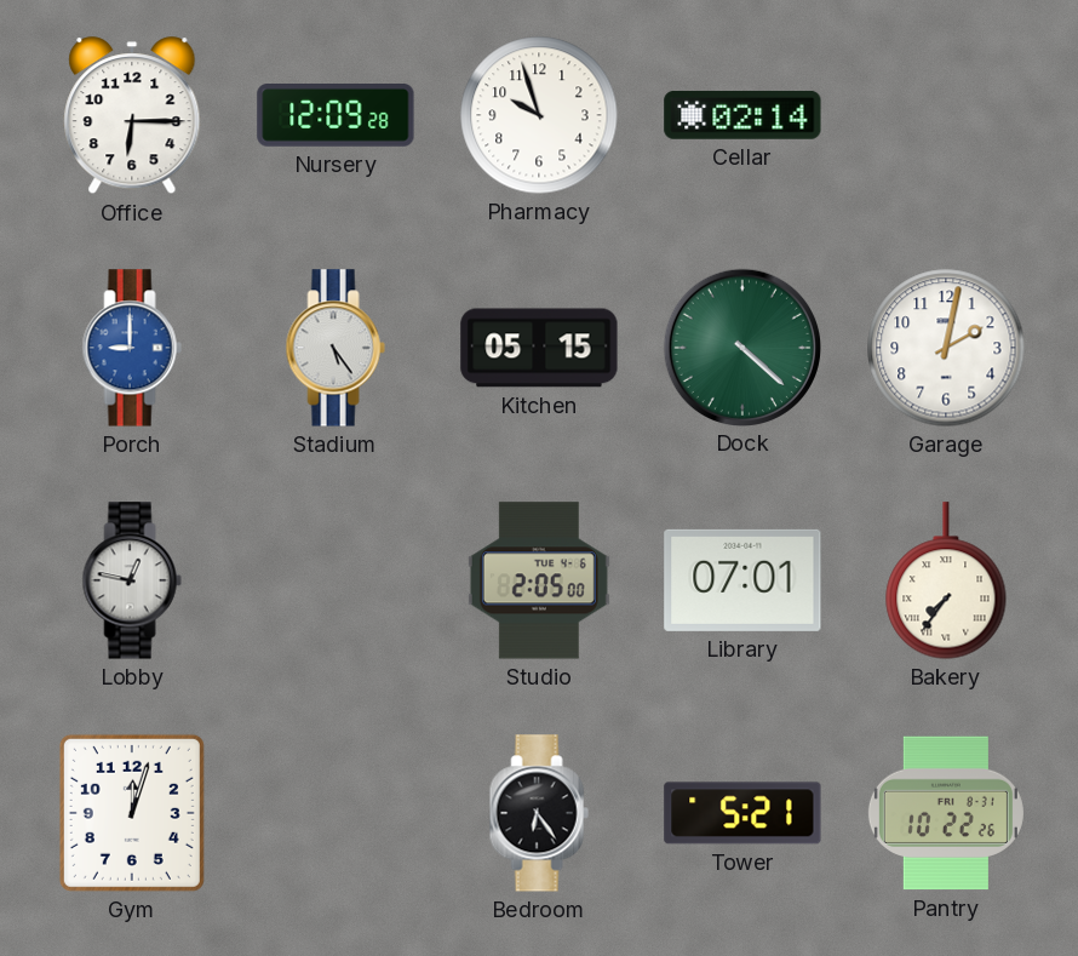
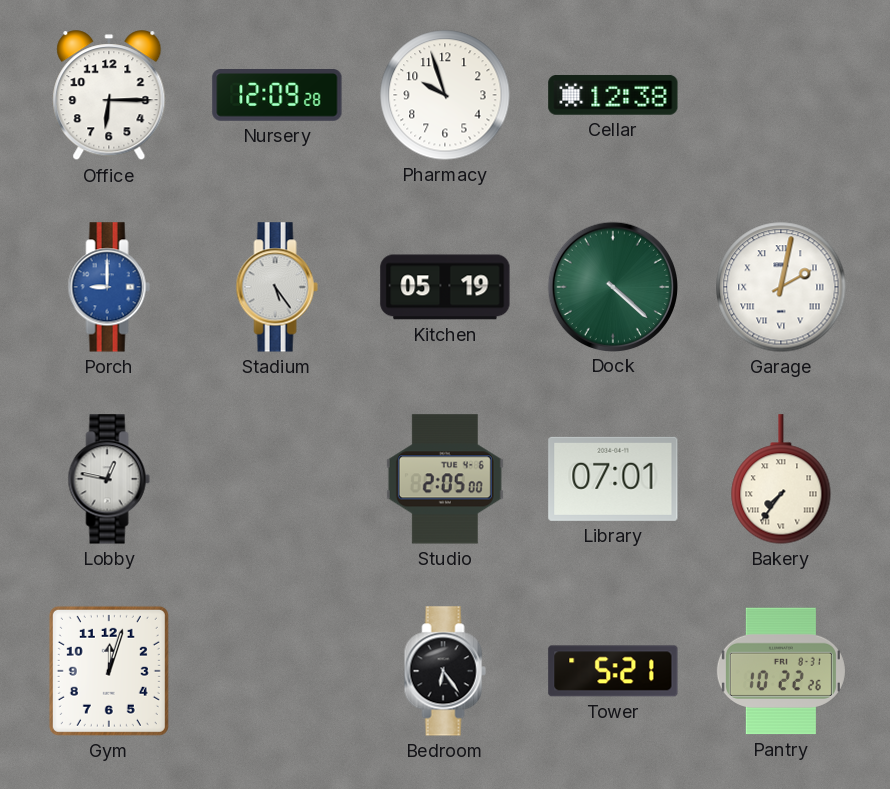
Cellar: 02:14 -> 12:38 (613, 95)
Kitchen: 05:15 -> 05:19 (445, 287)
Garage numerals: Arabic -> Roman (781, 287)
